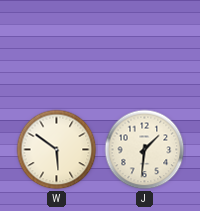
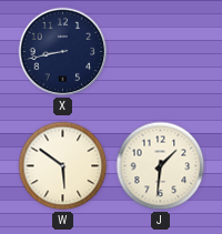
X: none -> 8:43 (63, 52)
